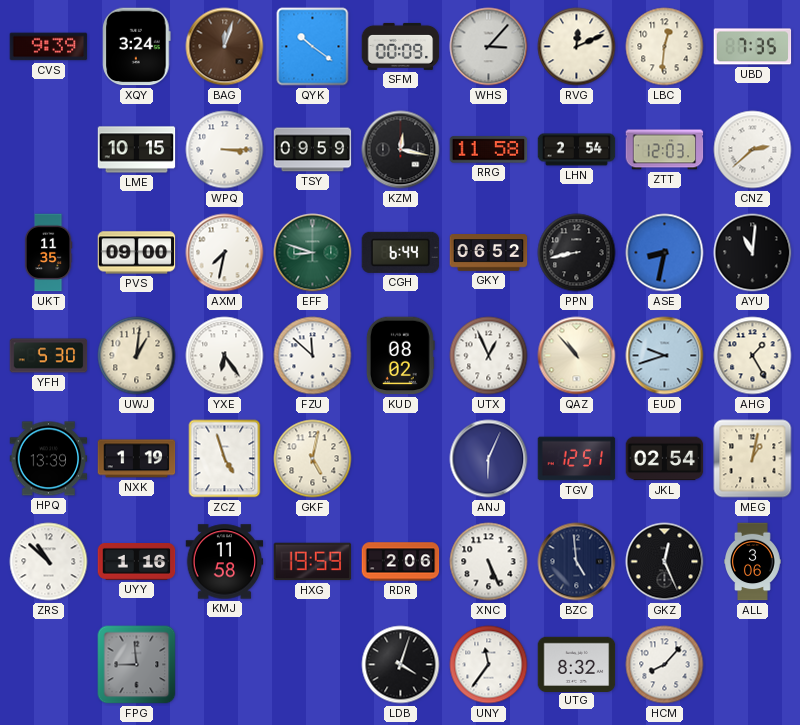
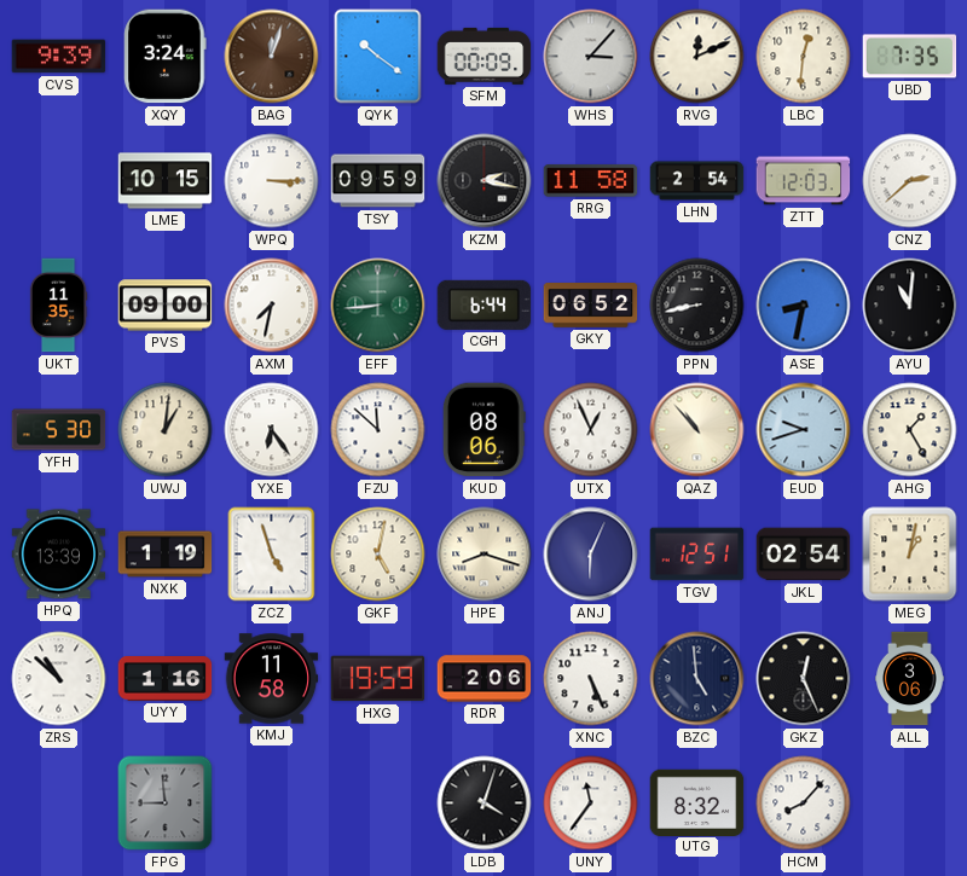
KZM: 12:17 -> 2:17 (485, 181)
EFF: 8:48 -> 8:44 (378, 306)
KUD: 08:02 -> 08:06 (483, 430)
HPE: none -> 8:18 (485, 555)
